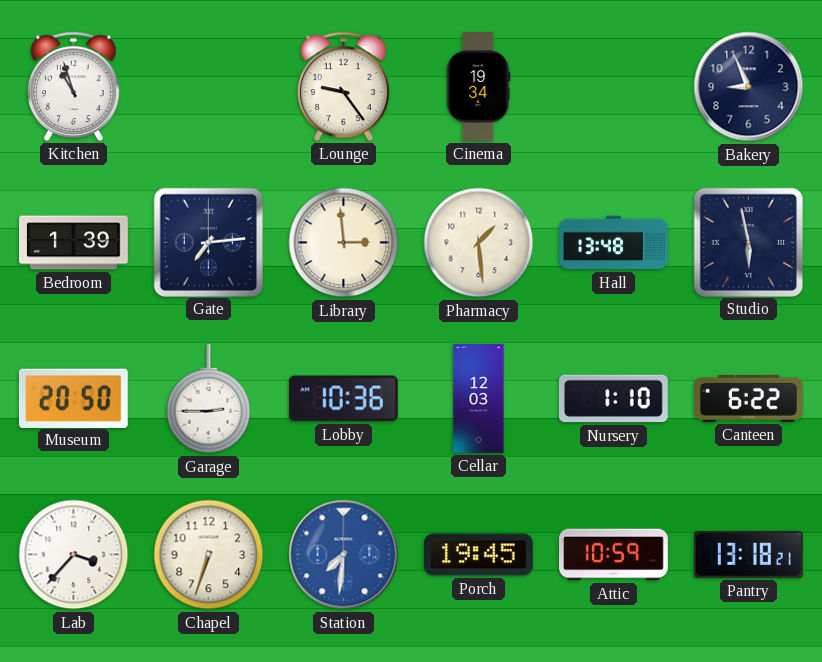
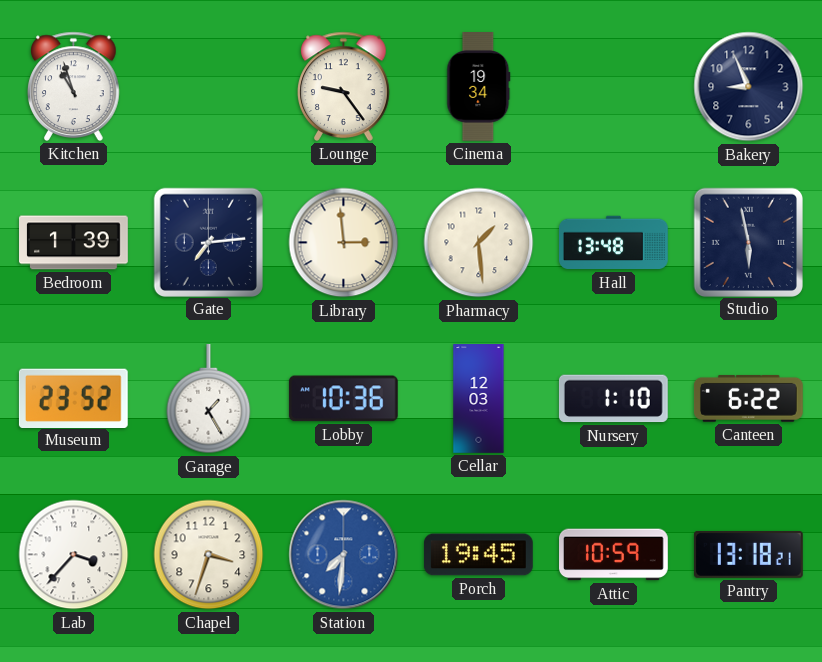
Museum: 20:50 -> 23:52 (73, 398)
Garage: 2:45 -> 1:25 (209, 400)
Chapel: 6:33 -> 3:33 (209, 555)
